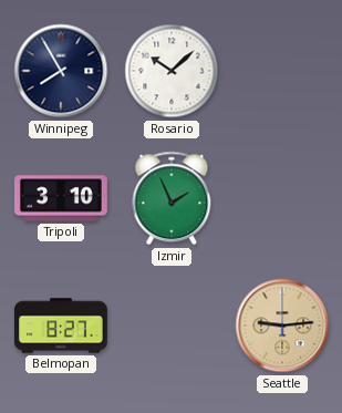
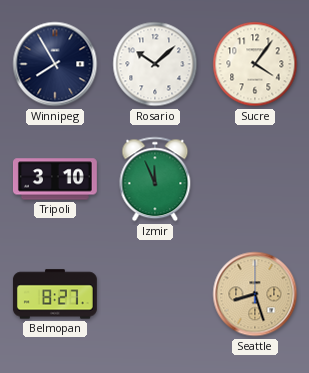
Sucre: none -> 4:06 (255, 64)
Izmir: 1:56 -> 11:56 (155, 179)
Seattle: 9:14 -> 8:27 (255, 294)
